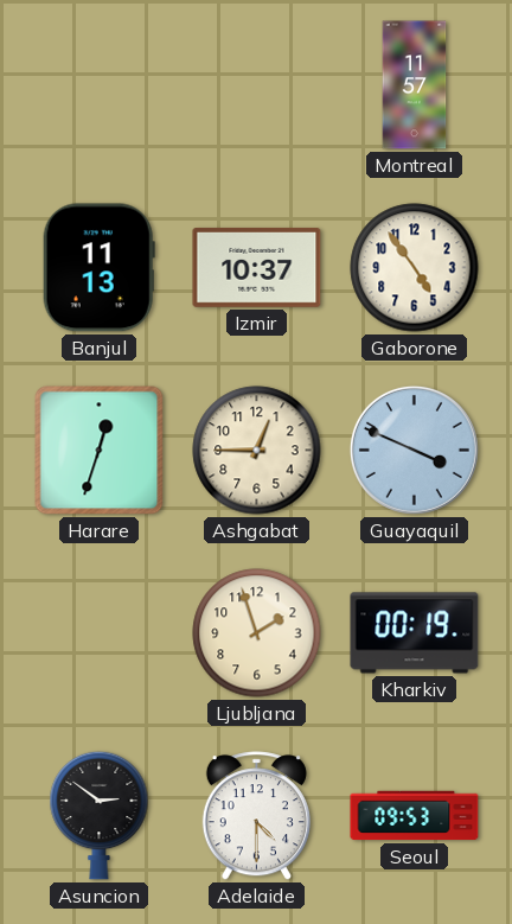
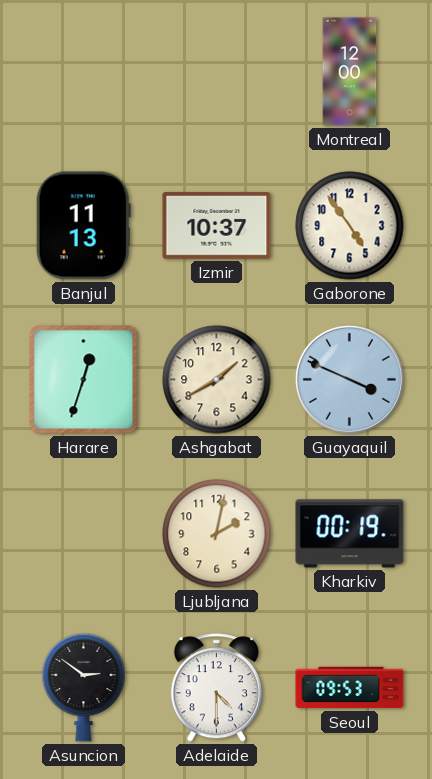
Montreal: 11:57 -> 12:00 (350, 72)
Ashgabat: 12:45 -> 1:40 (217, 380)
Ljubljana: 1:57 -> 2:02 (217, 534)
